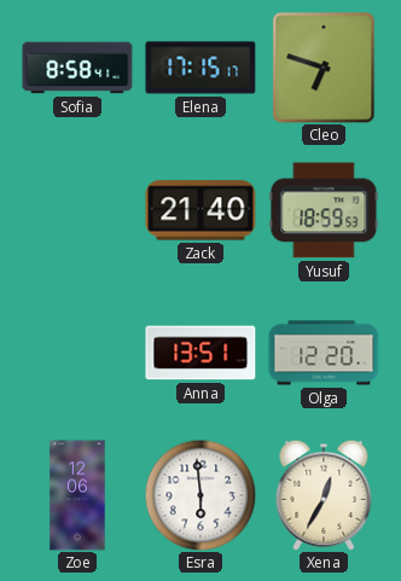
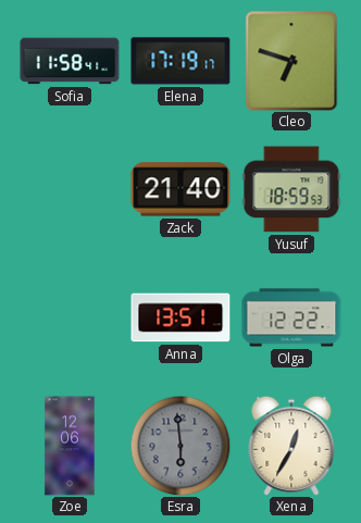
Sofia: 8:58 -> 11:58 (70, 61)
Elena: 17:15 -> 17:19 (180, 61)
Olga: 12:20 -> 12:22 (291, 317)
Esra dial: white -> grey (180, 446)
